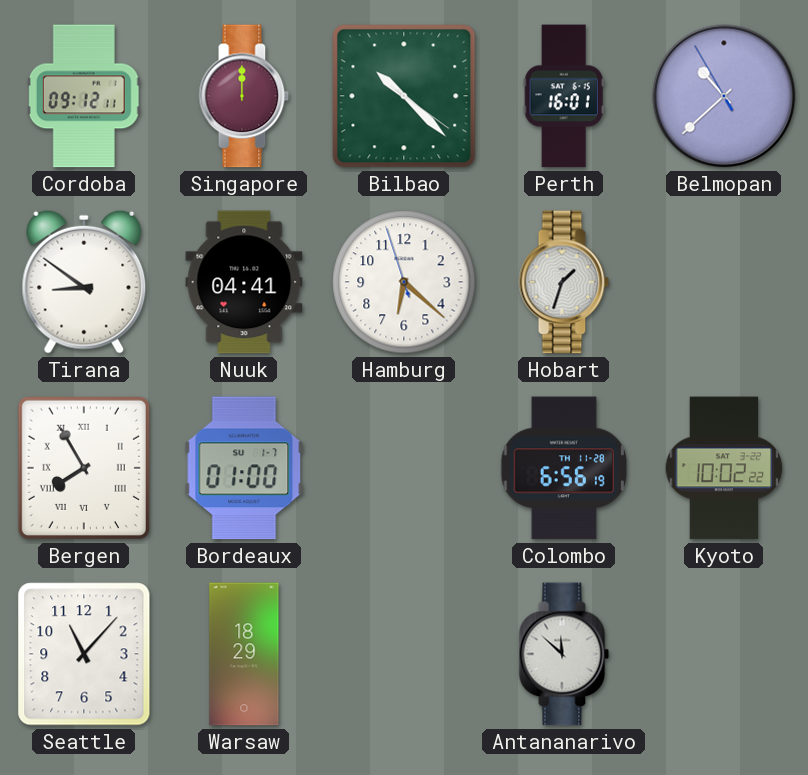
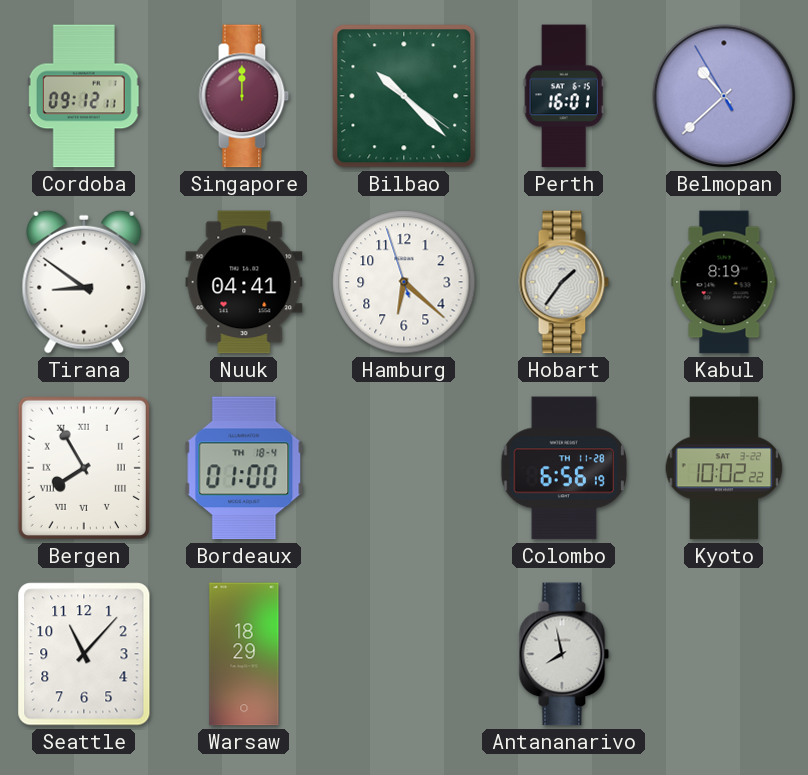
Hobart: 1:33 -> 1:36 (564, 282)
Kabul: none -> 8:19 (724, 282)
Bordeaux date: SU 1-7 -> TH 18-4 (244, 468)
Antananarivo: 11:52 -> 7:58 (564, 654)
